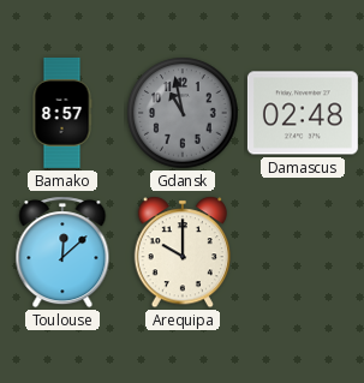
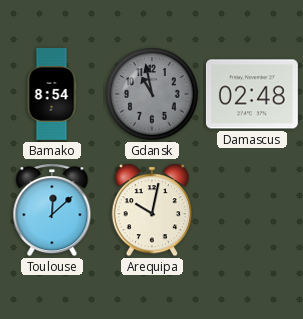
Bamako: 8:57 -> 8:54 (52, 94)
Arequipa: 10:00 -> 10:02 (151, 210)
